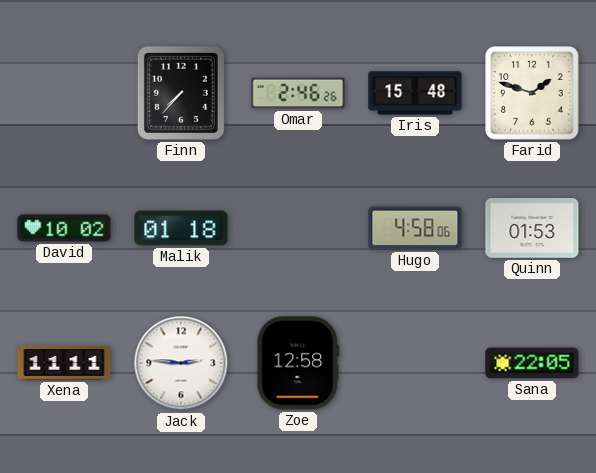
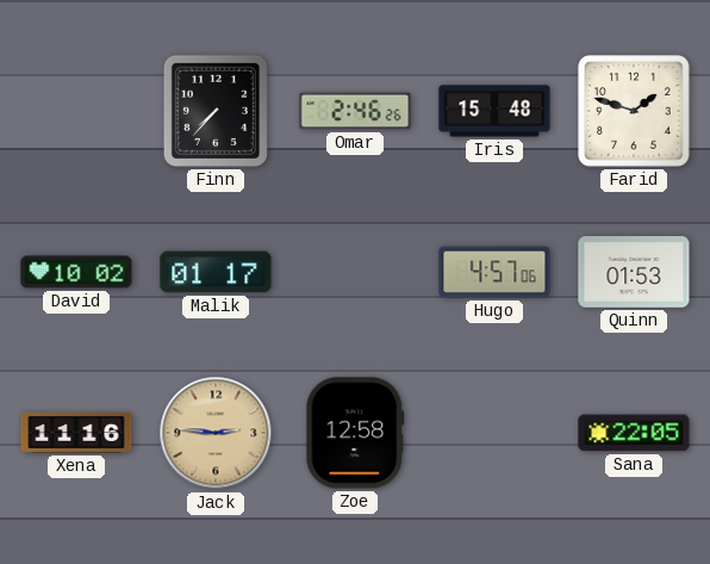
Malik: 01:18 -> 01:17 (216, 272)
Hugo: 4:58 -> 4:57 (494, 272)
Xena: 11:11 -> 11:16 (76, 433)
Jack dial: white -> champagne (216, 433)
